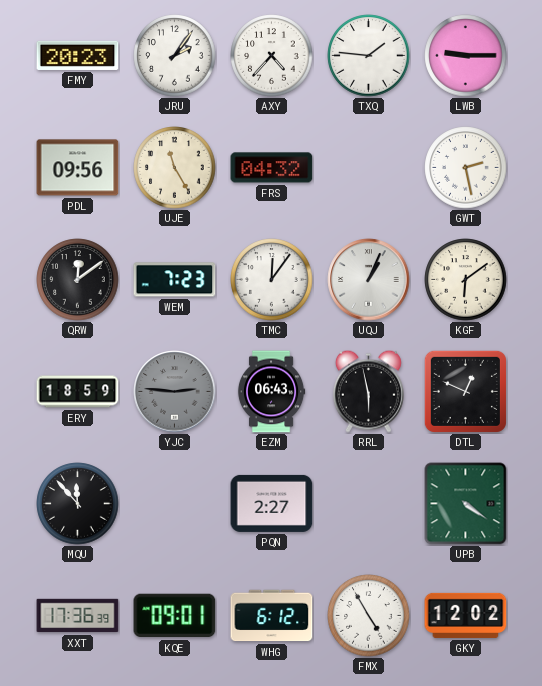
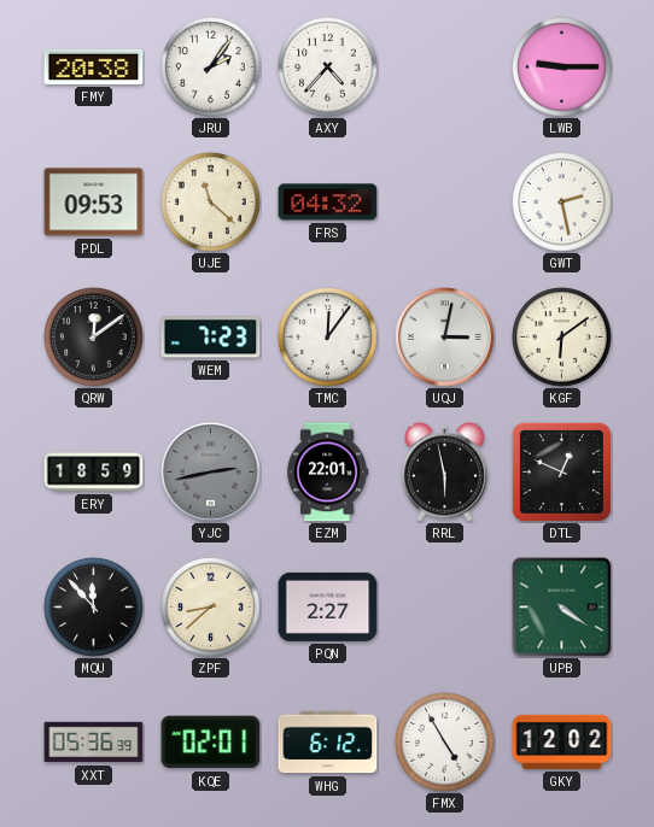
FMY: 20:23 -> 20:38 (94, 66)
TXQ: 1:46 -> none (369, 56)
PDL: 09:56 -> 09:53 (94, 203)
UJE: 11:25 -> 11:22 (211, 203)
UQJ: 1:04 -> 3:02 (445, 338)
YJC: 2:46 -> 2:43 (211, 473)
EZM: 06:43 -> 22:01 (327, 473)
ZPF: none -> 8:38 (211, 608)
XXT: 17:36 -> 05:36 (94, 743)
KQE: 09:01 -> 02:01 (211, 743)
